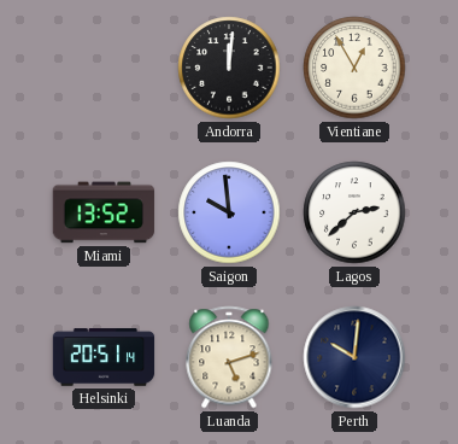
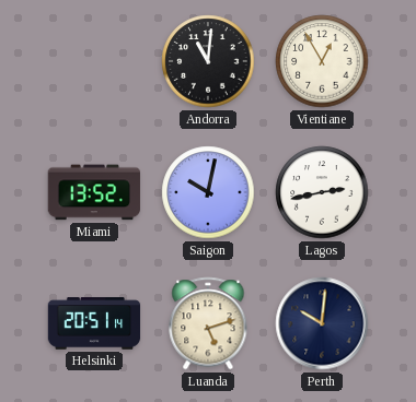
Andorra: 12:01 -> 11:01 (208, 61)
Saigon: 9:59 -> 10:02 (208, 192)
Lagos: 2:38 -> 2:43 (322, 192)
